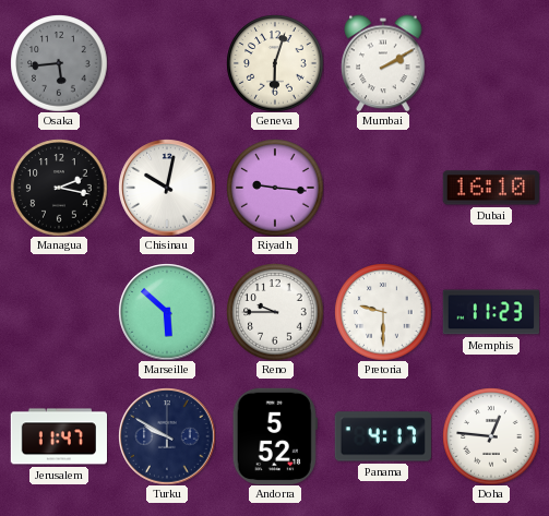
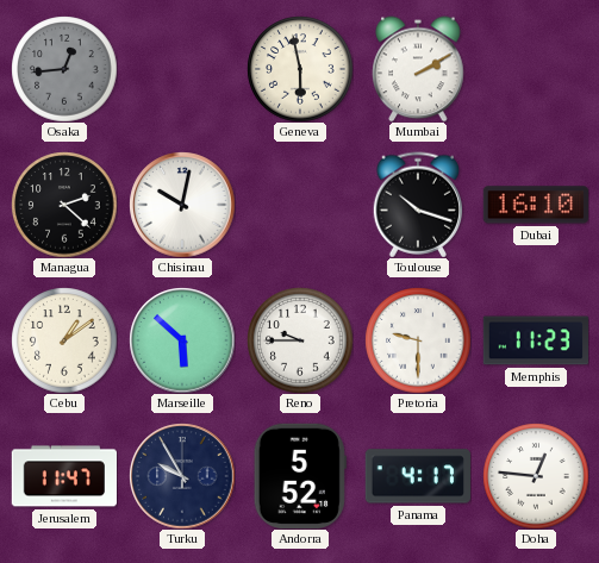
Osaka: 5:44 -> 12:44 (64, 69)
Geneva: 6:03 -> 5:58 (300, 69)
Managua: 2:17 -> 2:22 (64, 205)
Riyadh: 9:16 -> none (275, 188)
Toulouse: none -> 10:18 (417, 205)
Cebu: none -> 1:09 (64, 340)
Turku: 9:50 -> 9:55 (182, 476)
